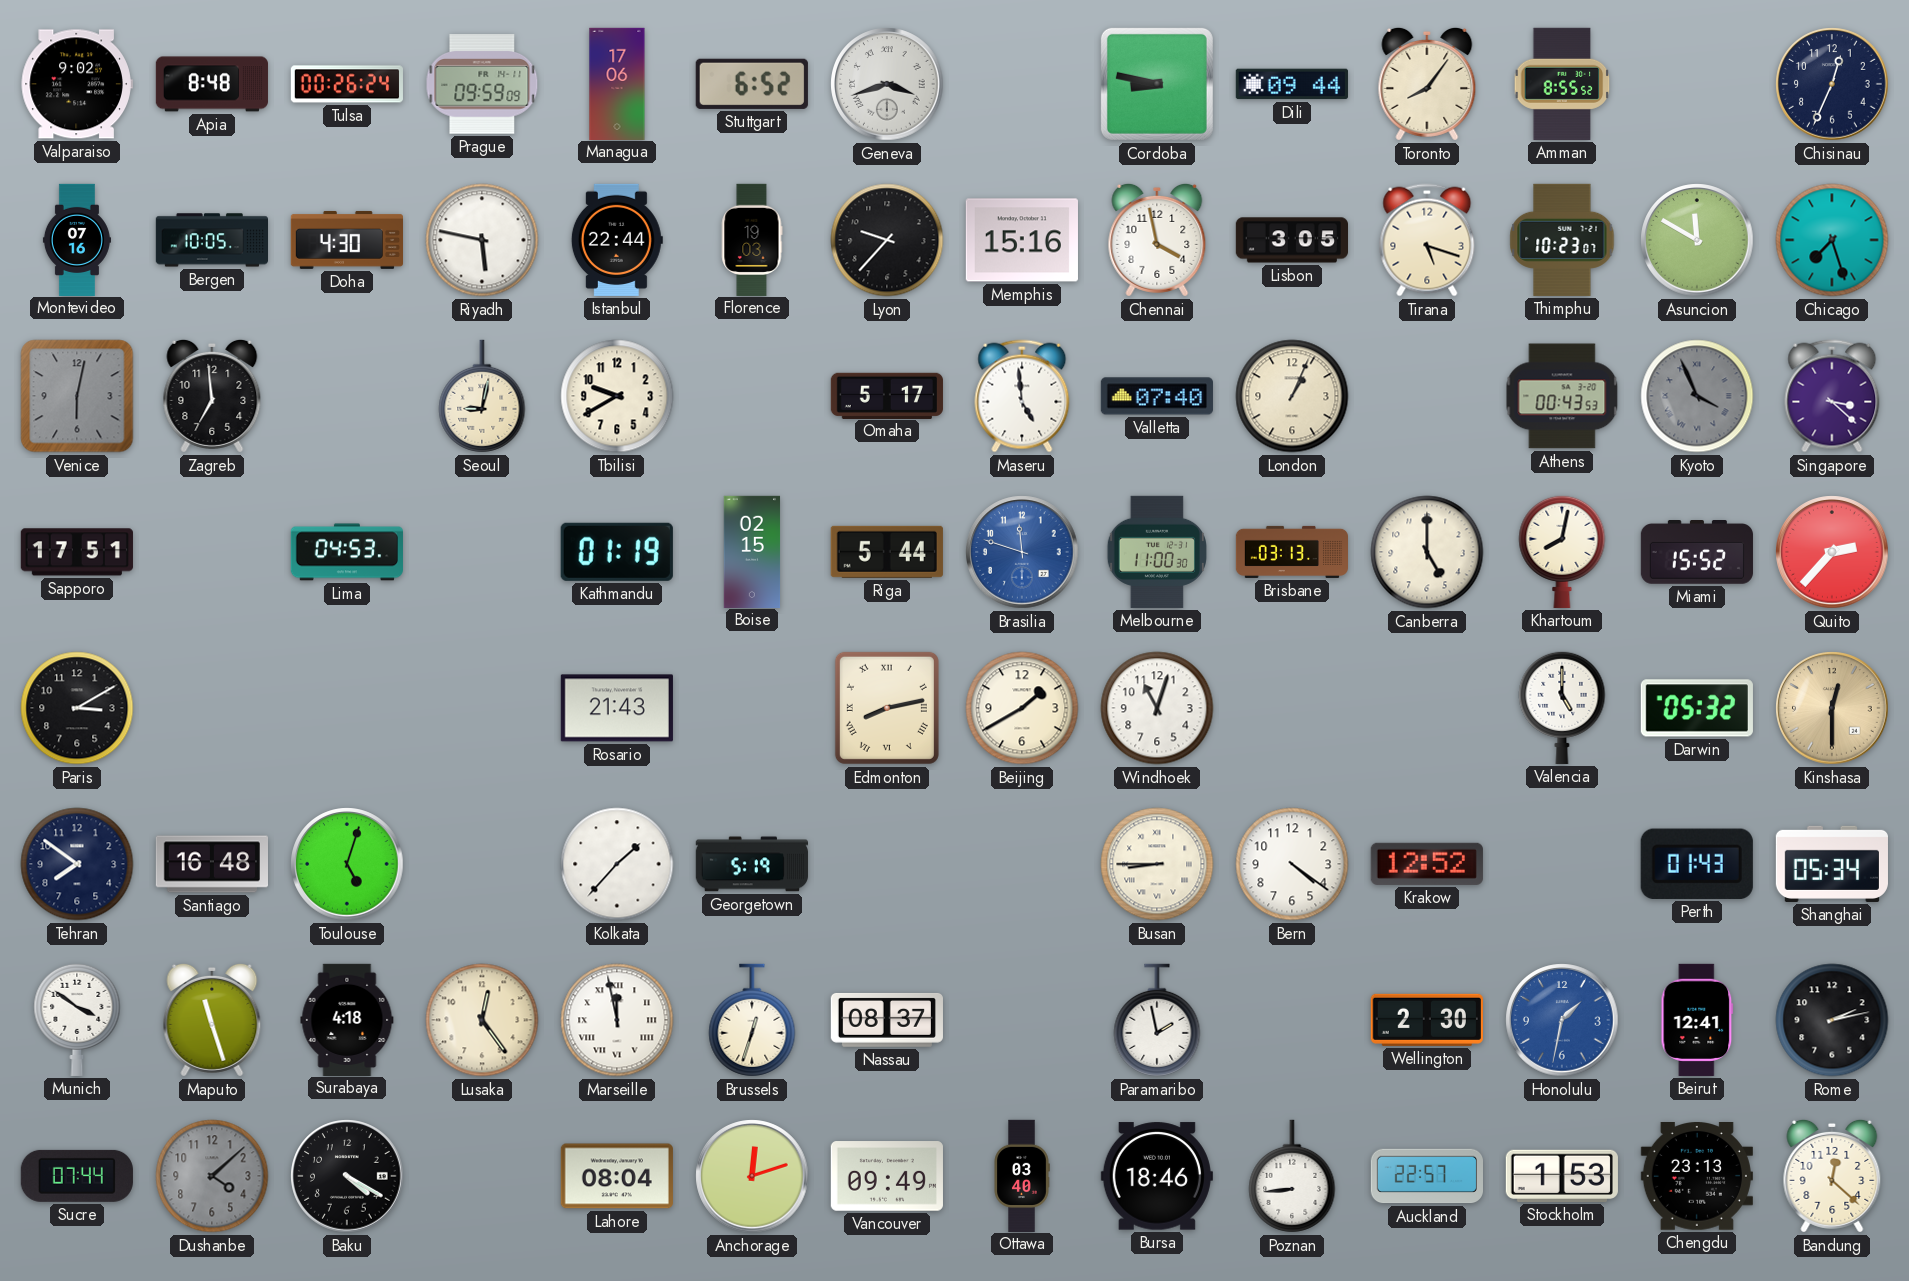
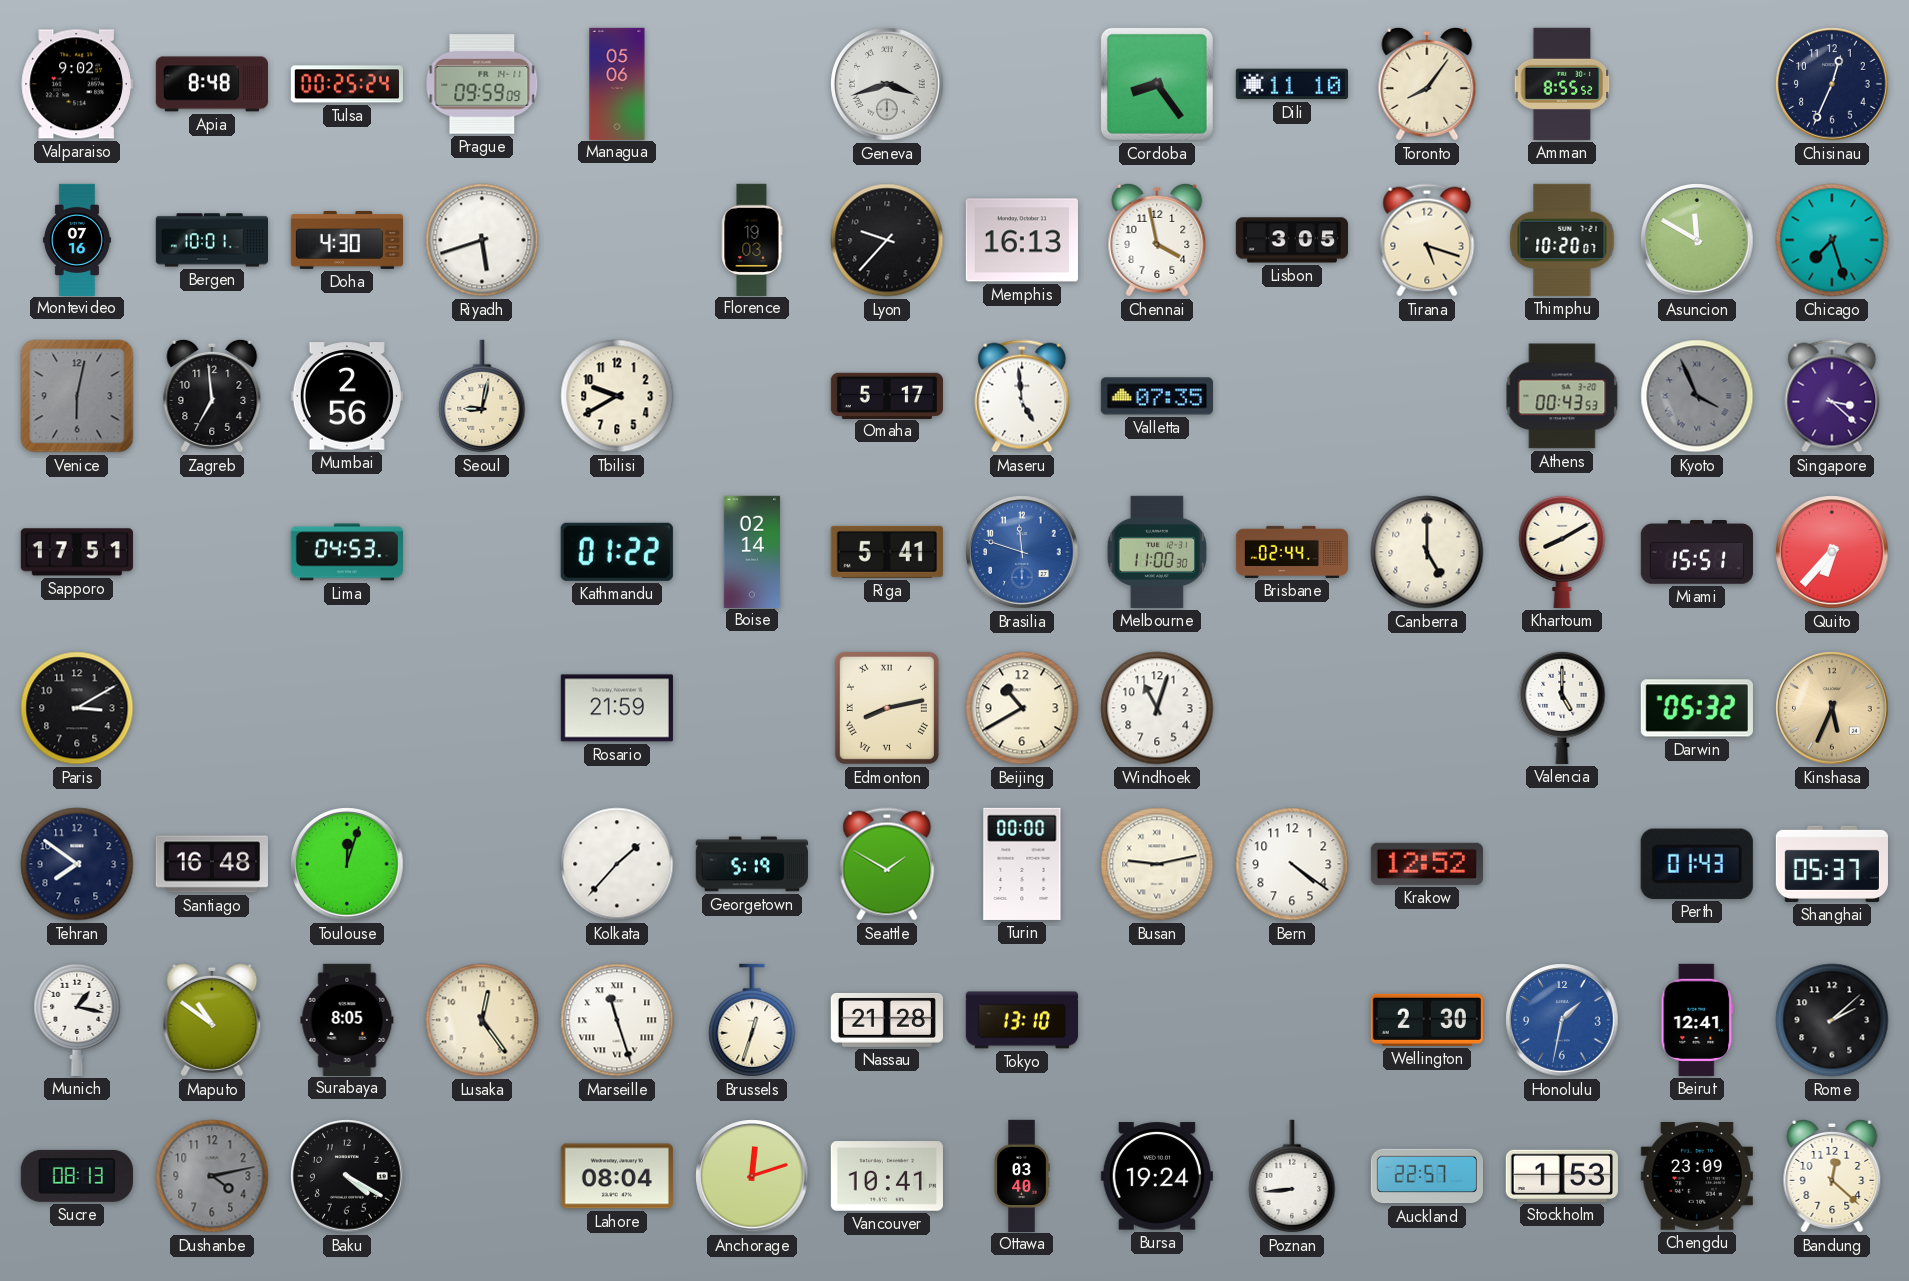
Tulsa: 00:26 -> 00:25 (347, 84)
Managua: 17:06 -> 05:06 (617, 83)
Stuttgart: 6:52 -> none (752, 84)
Cordoba: 8:47 -> 8:24 (1157, 84)
Dili: 09:44 -> 11:10 (1292, 84)
Bergen: 10:05 -> 10:01 (211, 240)
Riyadh: 5:47 -> 5:42 (482, 240)
Istanbul: 22:44 -> none (617, 240)
Memphis: 15:16 -> 16:13 (1022, 240)
Thimphu: 10:23 -> 10:20 (1562, 240)
Mumbai: none -> 2:56 (347, 396)
Valletta: 07:40 -> 07:35 (1157, 396)
London: 1:04 -> none (1292, 396)
Kathmandu: 01:19 -> 01:22 (617, 552)
Boise: 02:15 -> 02:14 (752, 551)
Riga: 5:44 -> 5:41 (887, 552)
Brisbane: 03:13 -> 02:44 (1291, 552)
Khartoum: 8:02 -> 8:10 (1562, 551)
Miami: 15:52 -> 15:51 (1697, 553)
Quito: 2:37 -> 6:37 (1832, 552)
Rosario: 21:43 -> 21:59 (617, 708)
Beijing: 1:40 -> 10:40 (1022, 708)
Kinshasa: 12:30 -> 5:34 (1832, 708)
Toulouse: 5:03 -> 12:03 (347, 864)
Seattle: none -> 1:50 (887, 864)
Turin: none -> 00:00 (1022, 864)
Busan: 8:45 -> 9:13 (1157, 864)
Shanghai: 05:34 -> 05:37 (1832, 864)
Munich: 3:51 -> 1:17 (77, 1019)
Maputo: 11:27 -> 10:51 (212, 1020)
Surabaya: 4:18 -> 8:05 (347, 1019)
Marseille: 11:58 -> 11:27 (617, 1020)
Nassau: 08:37 -> 21:28 (887, 1020)
Tokyo: none -> 13:10 (1021, 1020)
Paramaribo: 1:58 -> none (1157, 1020)
Rome: 2:13 -> 2:08 (1832, 1020)
Sucre: 07:44 -> 08:13 (77, 1176)
Dushanbe: 4:08 -> 4:13 (212, 1176)
Vancouver: 09:49 -> 10:41 (887, 1176)
Bursa: 18:46 -> 19:24 (1157, 1176)
Chengdu: 23:13 -> 23:09 (1697, 1177)
